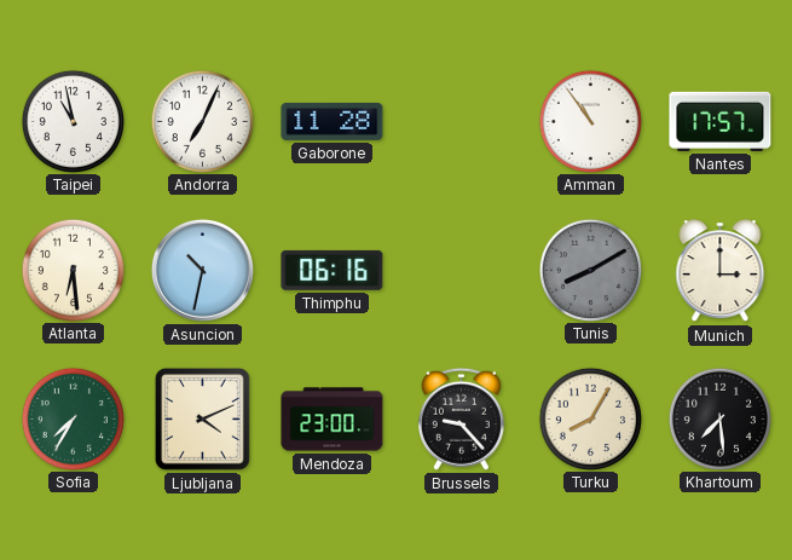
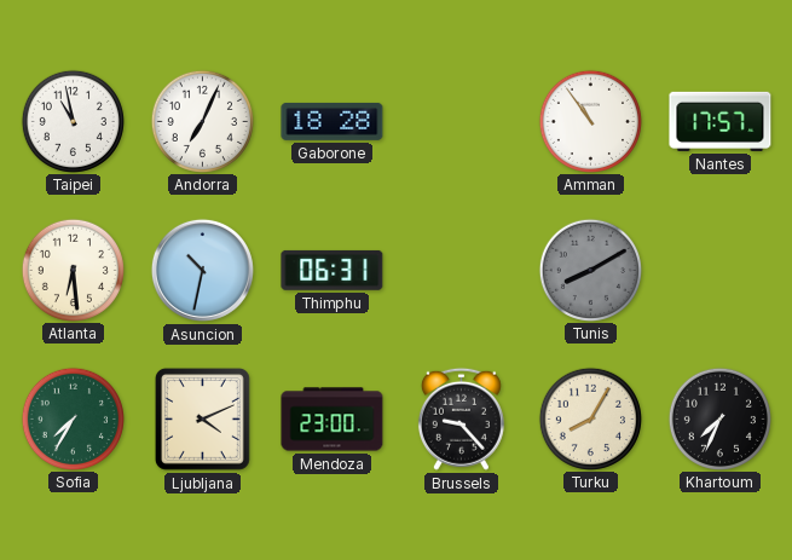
Gaborone: 11:28 -> 18:28 (333, 121)
Thimphu: 06:16 -> 06:31 (333, 270)
Munich: 3:00 -> none (721, 271)
Khartoum: 7:29 -> 7:34 (719, 418)
